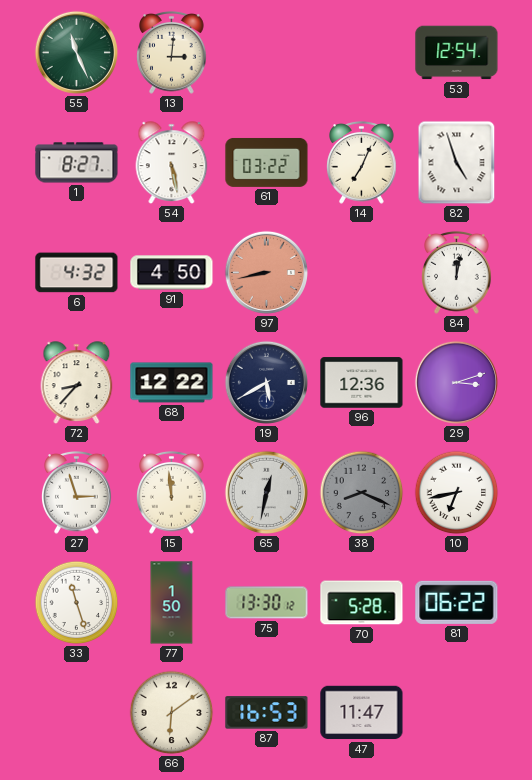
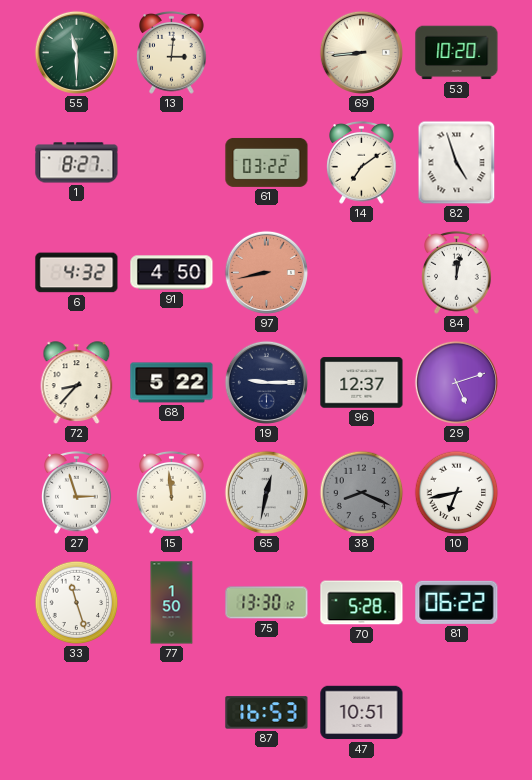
55: 11:26 -> 11:30 (76, 52)
69: none -> 8:44 (361, 52)
53: 12:54 -> 10:20 (457, 53)
54: 5:28 -> none (172, 163)
14: 7:04 -> 7:09 (362, 162)
68: 12:22 -> 5:22 (172, 383)
19: 5:40 -> 9:15 (266, 382)
96: 12:36 -> 12:37 (362, 383)
29: 3:12 -> 5:12 (456, 382)
66: 6:09 -> none (172, 713)
47: 11:47 -> 10:51 (362, 713)
